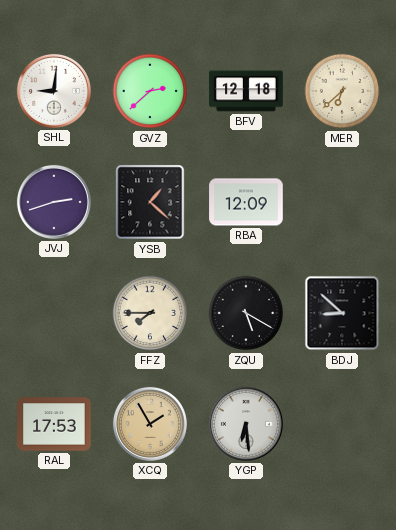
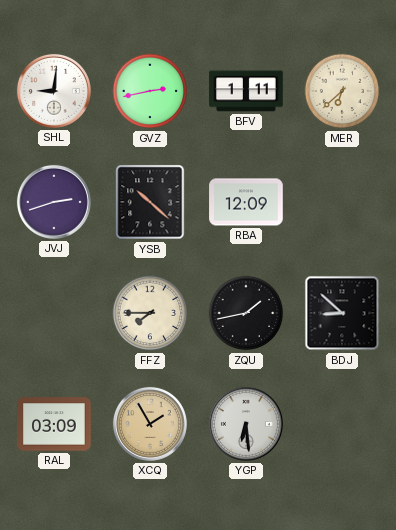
GVZ: 2:38 -> 2:43 (150, 91)
BFV: 12:18 -> 1:11 (246, 91)
YSB: 1:22 -> 10:22 (150, 202)
ZQU: 5:20 -> 1:43 (246, 313)
RAL: 17:53 -> 03:09 (54, 424)
